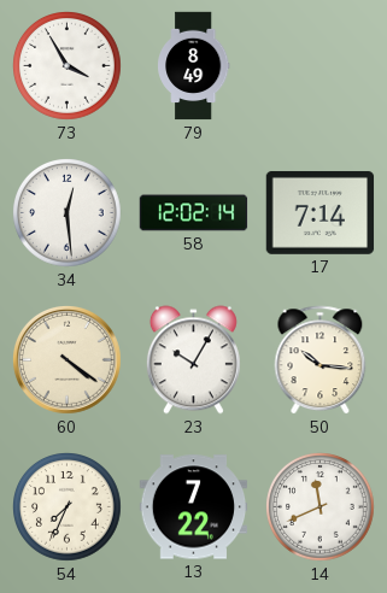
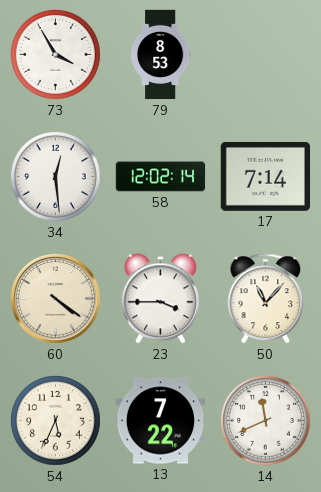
79: 8:49 -> 8:53 (161, 55)
23: 10:05 -> 3:45 (160, 299)
50: 10:16 -> 11:07 (266, 299)
54: 7:34 -> 5:34 (56, 421)
